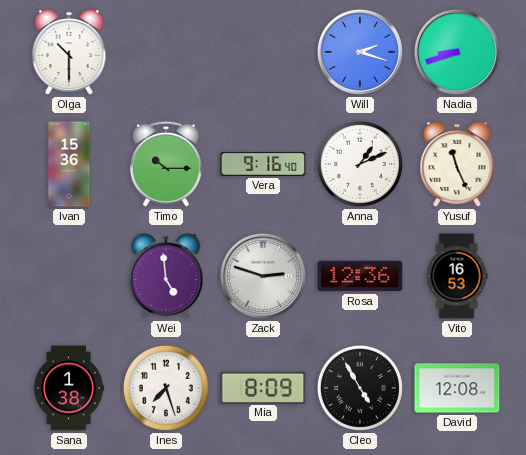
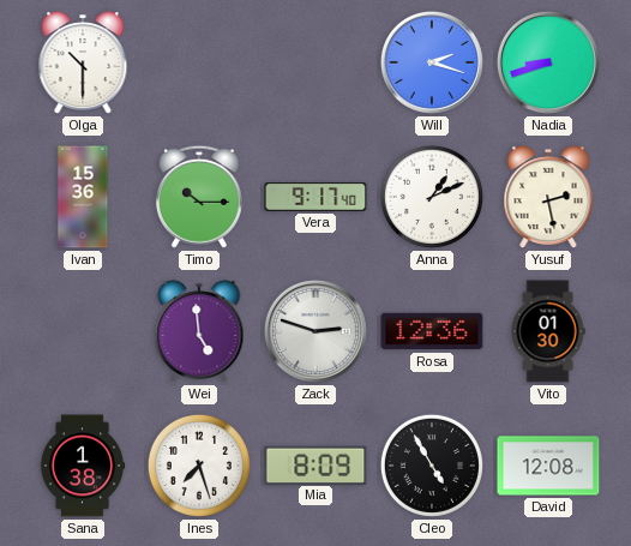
Vera: 9:16 -> 9:17 (315, 197)
Yusuf: 11:26 -> 2:28 (548, 198)
Vito: 16:53 -> 01:30 (548, 331)
